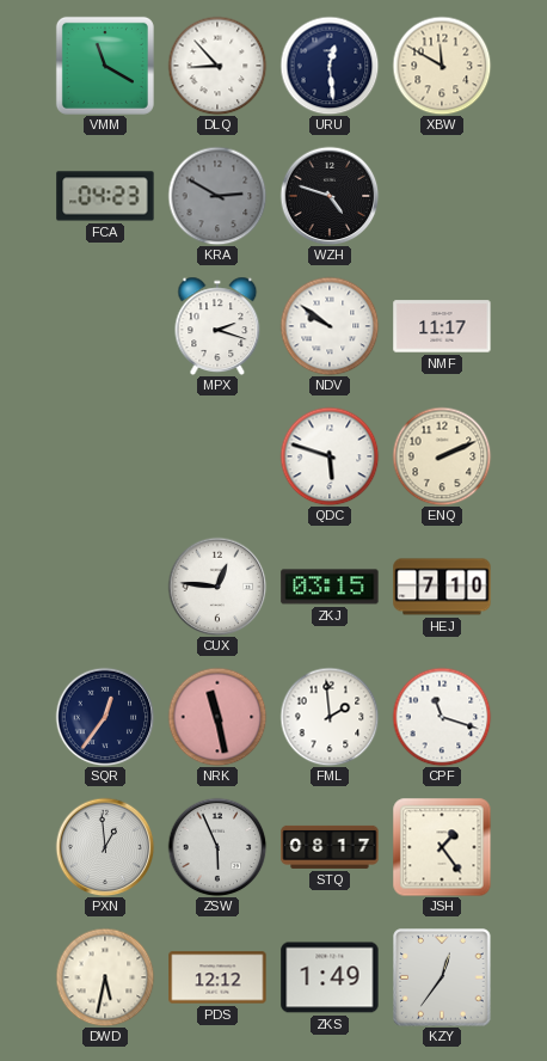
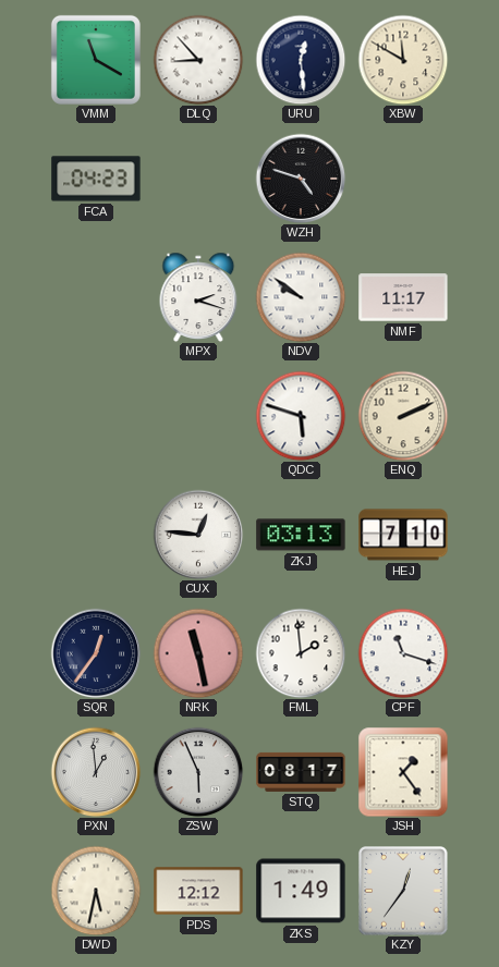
KRA: 2:50 -> none (217, 196)
ZKJ: 03:15 -> 03:13 (301, 535)
